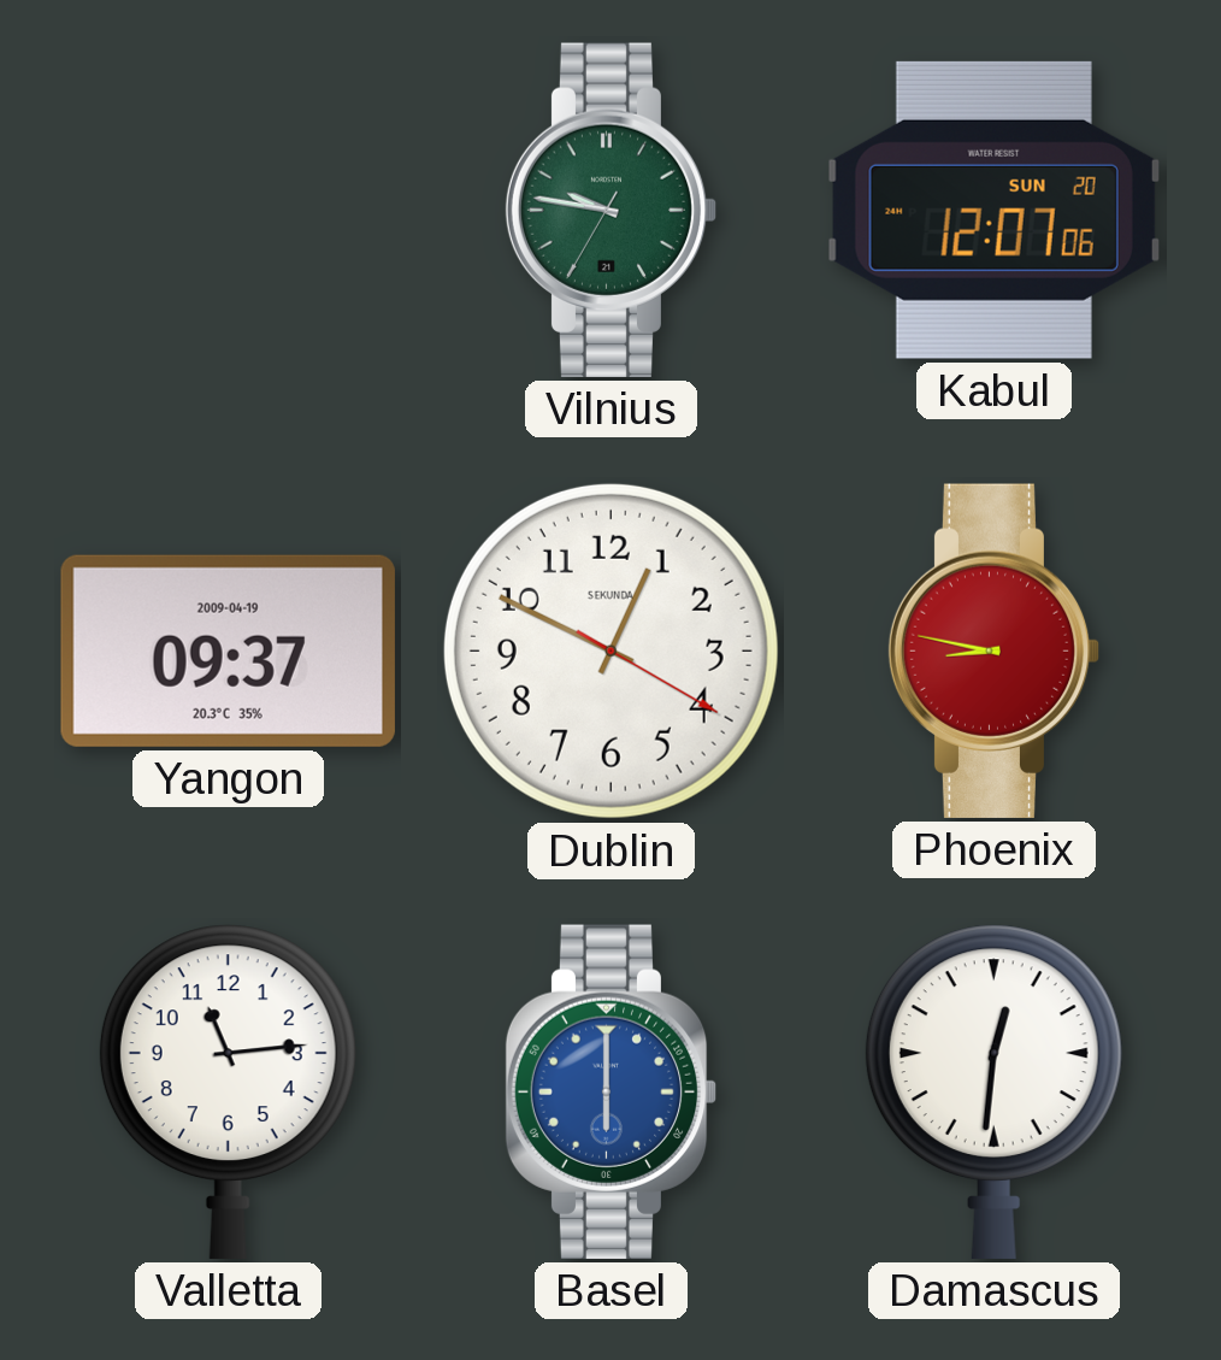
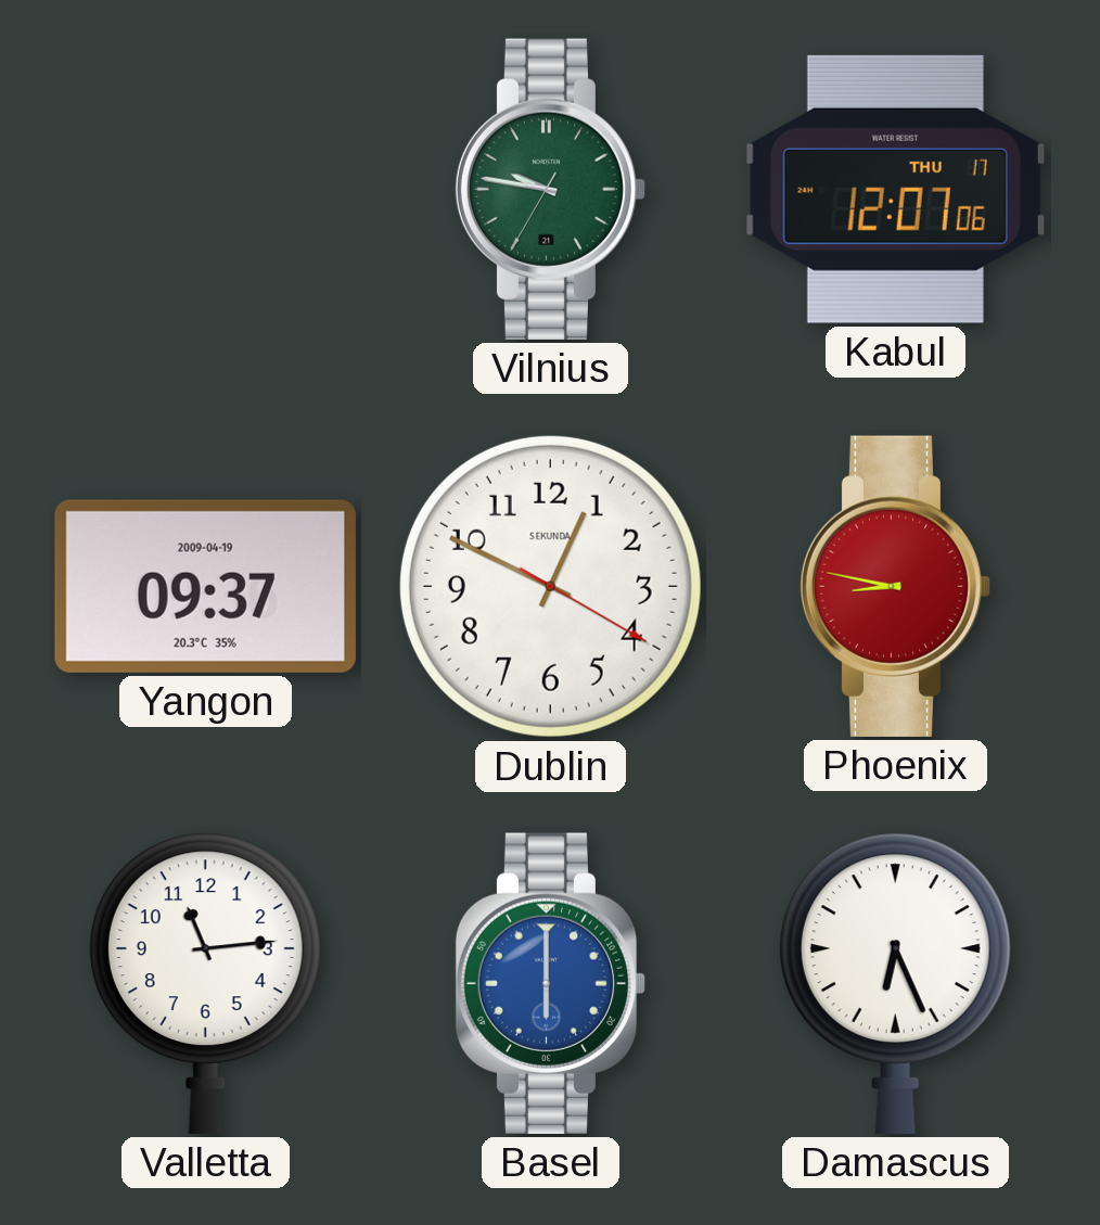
Kabul date: SUN 20 -> THU 17 (895, 189)
Damascus: 12:31 -> 6:26 (895, 983)
